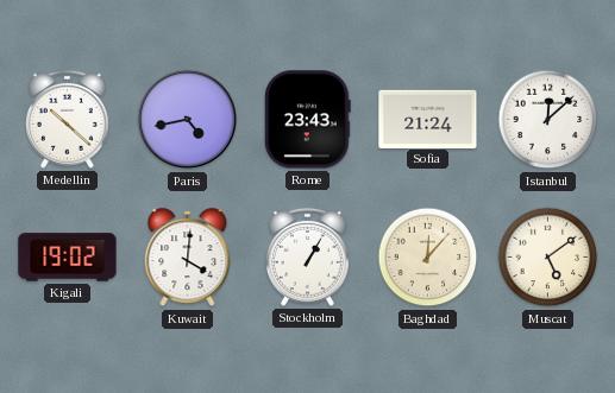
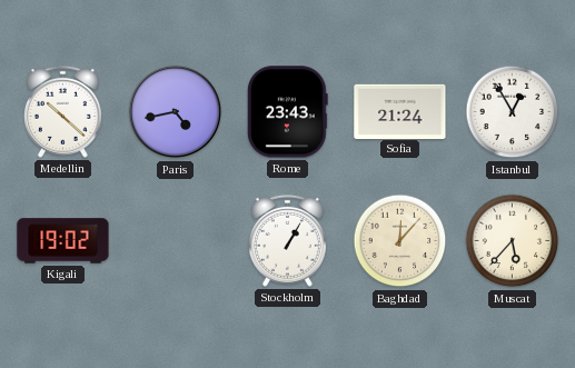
Istanbul: 12:08 -> 12:55 (513, 112)
Kuwait: 4:01 -> none (188, 258)
Muscat: 5:09 -> 5:37 (513, 241)
